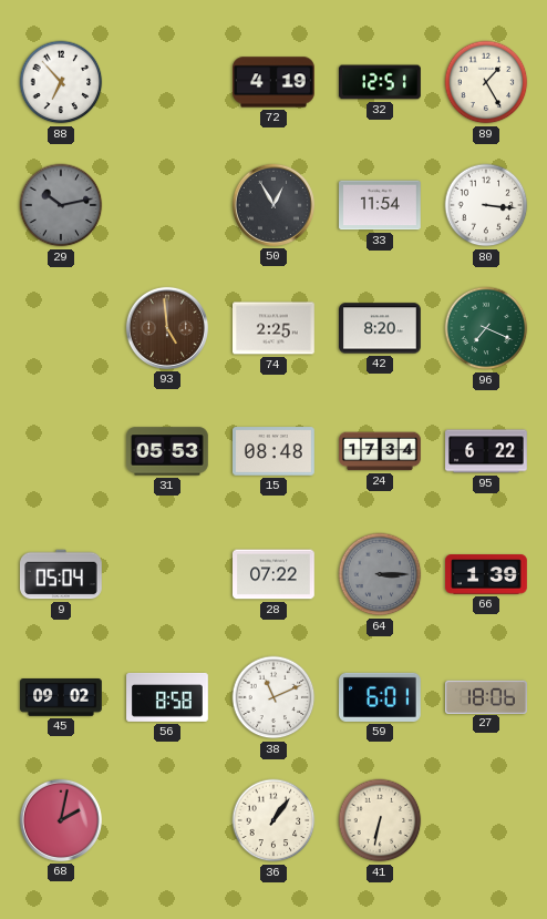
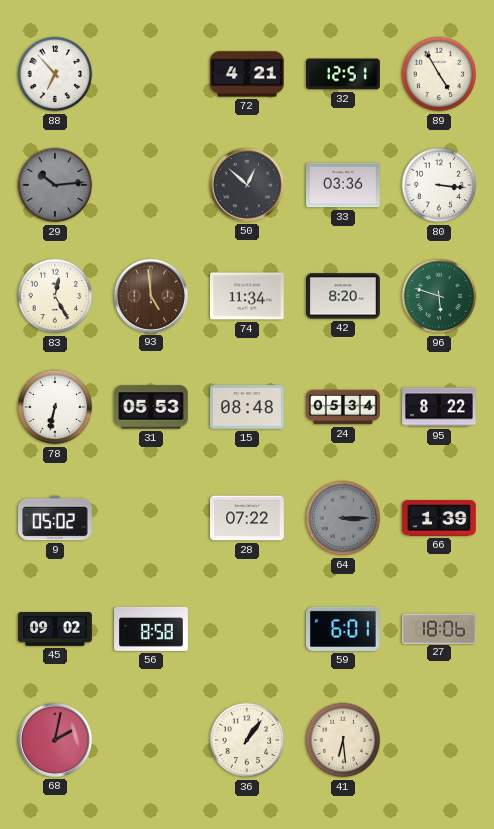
72: 4:19 -> 4:21 (248, 74)
89: 1:25 -> 4:55 (439, 74)
29: 10:13 -> 10:14 (55, 185)
50: 12:55 -> 12:52 (247, 185)
33: 11:54 -> 03:36 (344, 185)
83: none -> 12:25 (55, 296)
74: 2:25 -> 11:34 (248, 296)
96: 7:19 -> 5:48 (439, 296)
78: none -> 6:32 (55, 407)
24: 17:34 -> 05:34 (343, 407)
95: 6:22 -> 8:22 (440, 407)
9: 05:04 -> 05:02 (56, 518)
38: 11:11 -> none (273, 697)
41: 6:32 -> 6:29 (343, 740)
